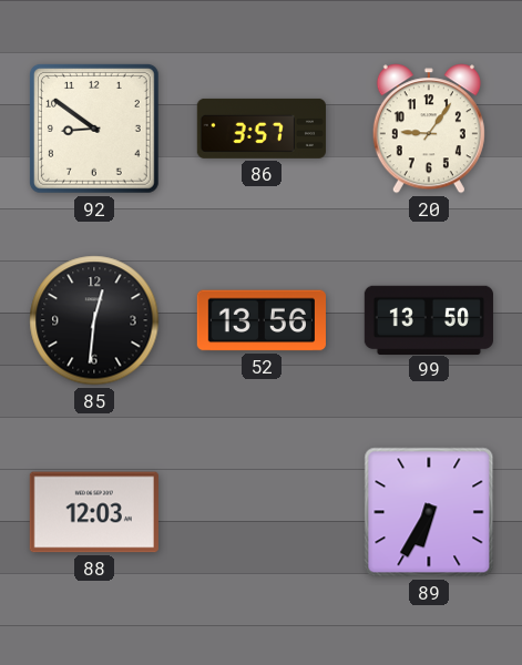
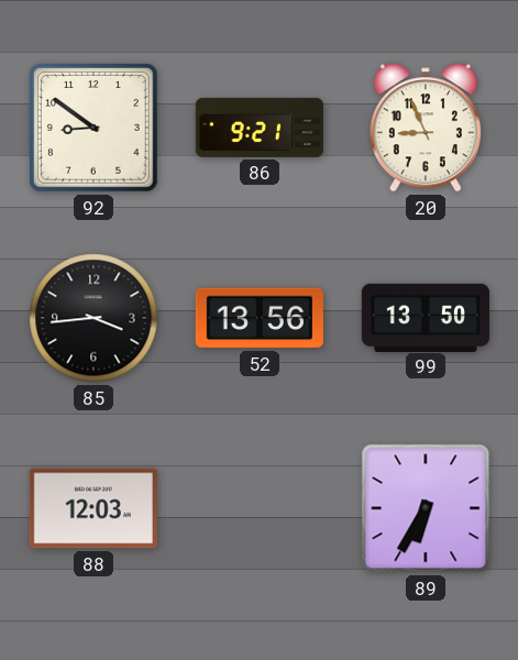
86: 3:57 -> 9:21 (260, 128)
20: 9:06 -> 8:56 (426, 128)
85: 12:31 -> 3:44 (93, 318)
